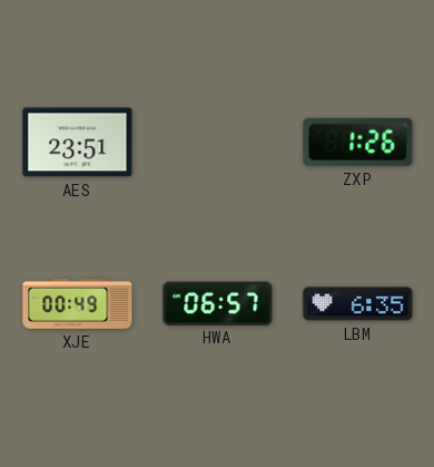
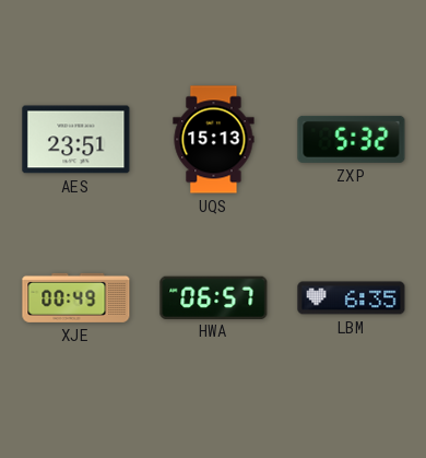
UQS: none -> 15:13 (214, 140)
ZXP: 1:26 -> 5:32 (352, 139)
